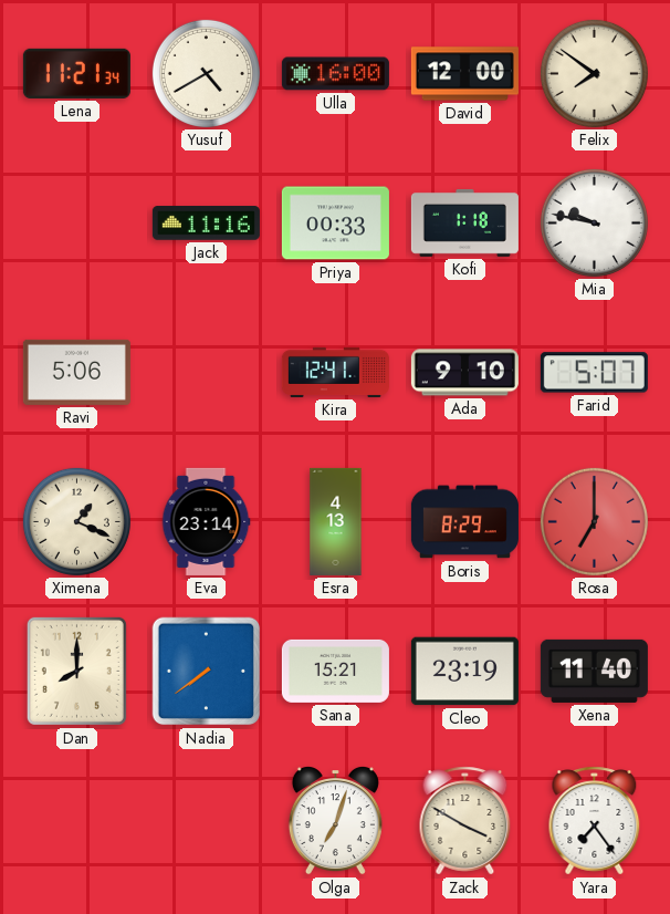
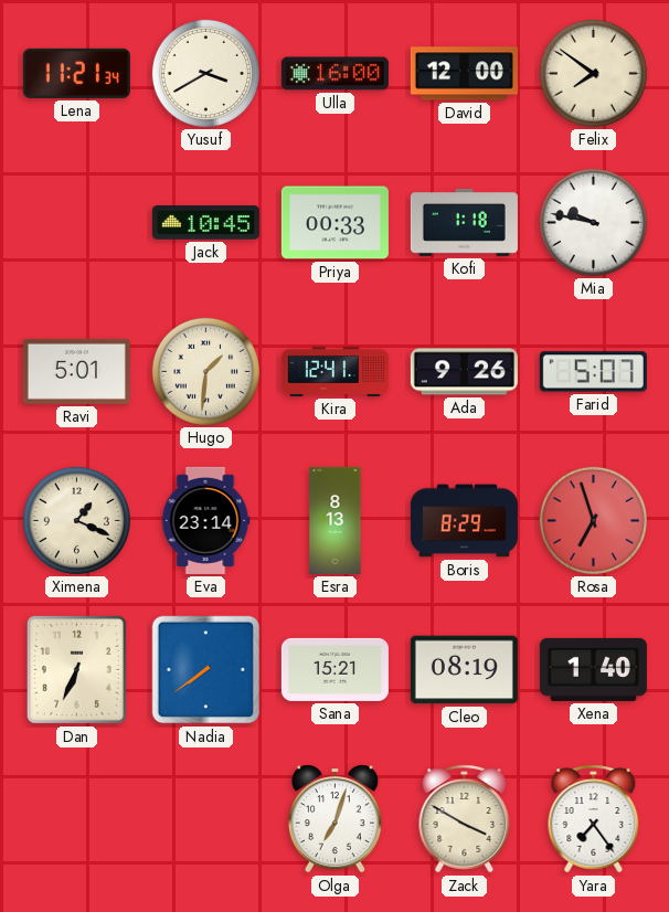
Yusuf: 4:40 -> 3:40 (205, 73)
Jack: 11:16 -> 10:45 (205, 223)
Ravi: 5:06 -> 5:01 (76, 371)
Hugo: none -> 1:31 (205, 371)
Ada: 9:10 -> 9:26 (464, 372)
Esra: 4:13 -> 8:13 (336, 520)
Rosa: 7:00 -> 6:57 (593, 520)
Dan: 8:00 -> 6:34 (76, 669)
Cleo: 23:19 -> 08:19 (464, 670)
Xena: 11:40 -> 1:40 (593, 669)
